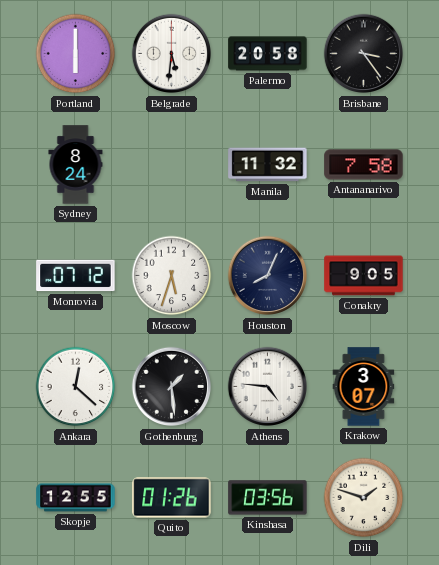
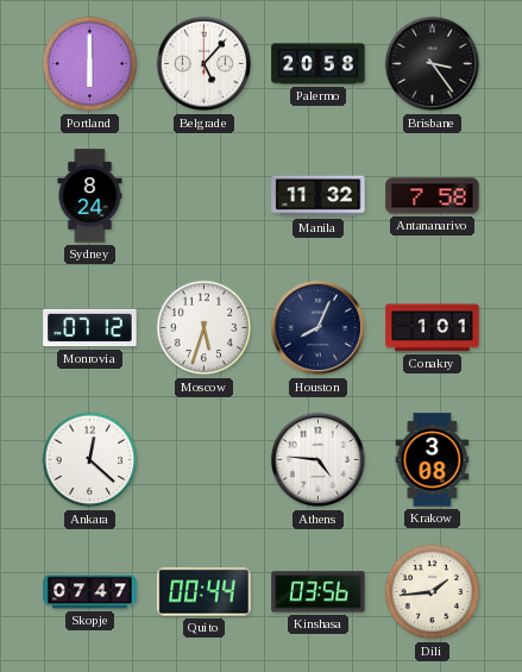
Belgrade: 5:31 -> 5:07 (205, 64)
Conakry: 9:05 -> 1:01 (433, 328)
Gothenburg: 1:29 -> none (172, 387)
Krakow: 3:07 -> 3:08 (433, 460)
Skopje: 12:55 -> 07:47 (90, 592)
Quito: 01:26 -> 00:44 (205, 592)
Dili: 1:48 -> 1:44 (433, 592)
